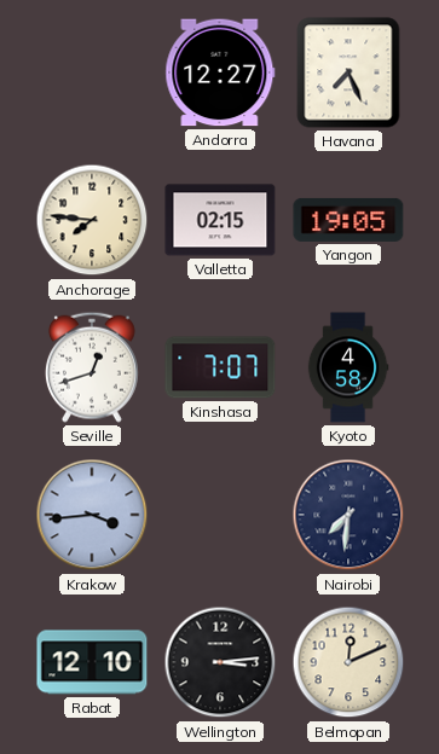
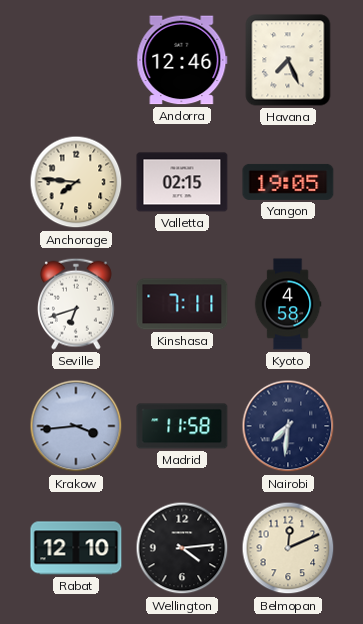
Andorra: 12:27 -> 12:46 (182, 60)
Seville: 12:42 -> 6:42 (76, 304)
Kinshasa: 7:07 -> 7:11 (182, 304)
Madrid: none -> 11:58 (182, 426)
Wellington: 3:14 -> 4:14 (182, 548)
